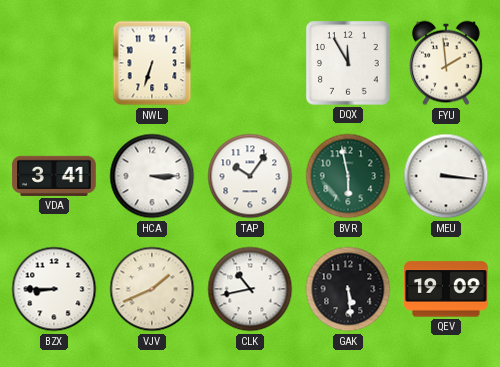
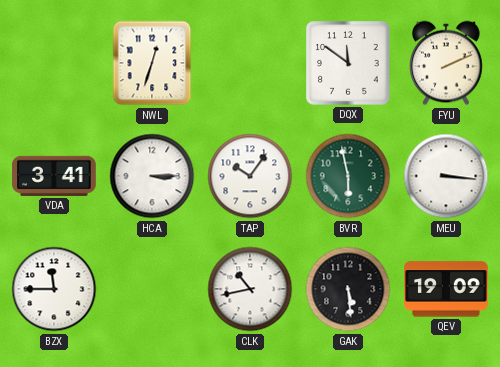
NWL: 6:33 -> 12:33 (152, 63)
DQX: 11:55 -> 11:51 (348, 63)
FYU: 1:59 -> 2:11 (447, 63)
BZX: 8:45 -> 11:45 (54, 289)
VJV: 1:41 -> none (152, 289)
